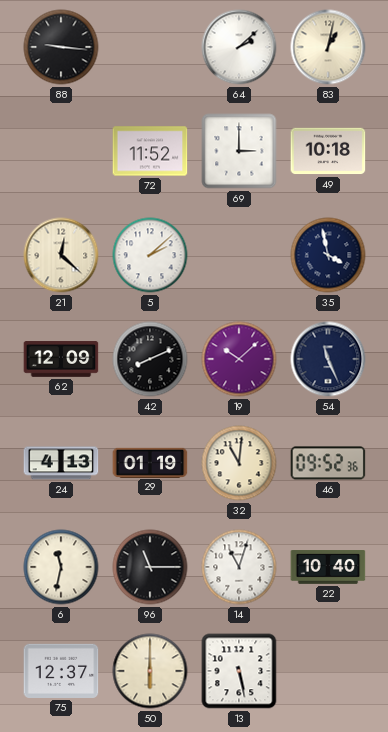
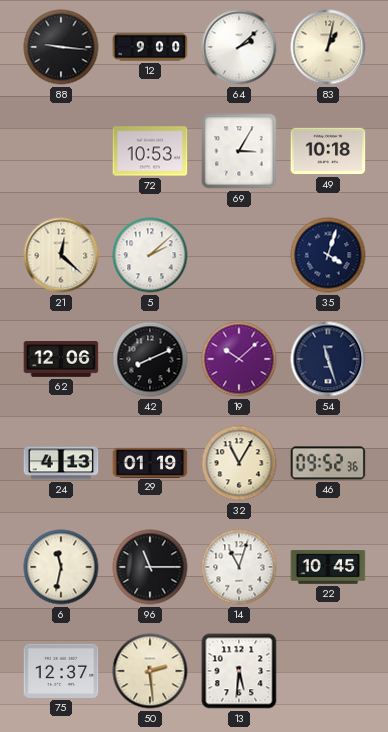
12: none -> 9:00 (150, 47)
72: 11:52 -> 10:53 (150, 151)
69: 3:00 -> 3:05 (239, 151)
35: 3:58 -> 4:03 (328, 255)
62: 12:09 -> 12:06 (61, 359)
54: 11:26 -> 11:27 (328, 359)
32: 11:01 -> 11:05 (239, 463)
22: 10:40 -> 10:45 (328, 568)
50: 6:00 -> 2:29 (150, 671)
13: 5:28 -> 5:31 (239, 671)
